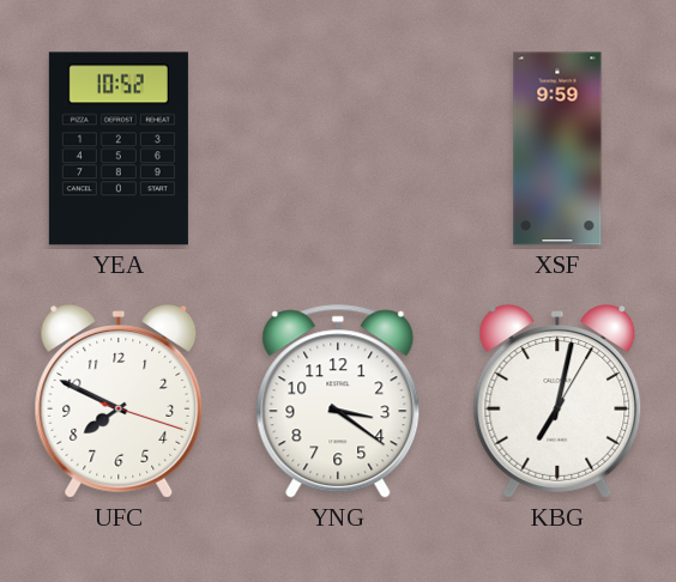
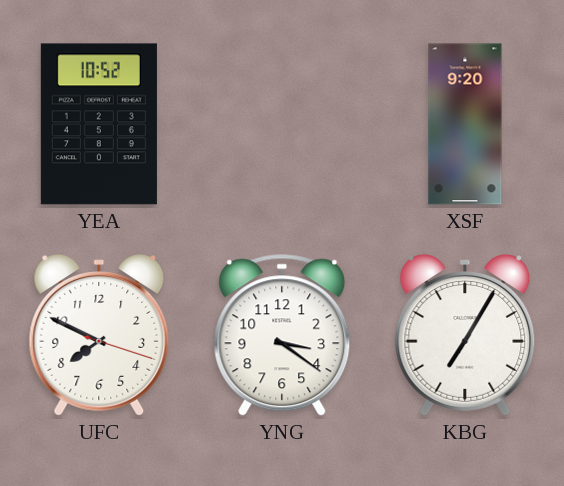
XSF: 9:59 -> 9:20 (465, 124)
KBG: 7:02 -> 7:05 (465, 335)
